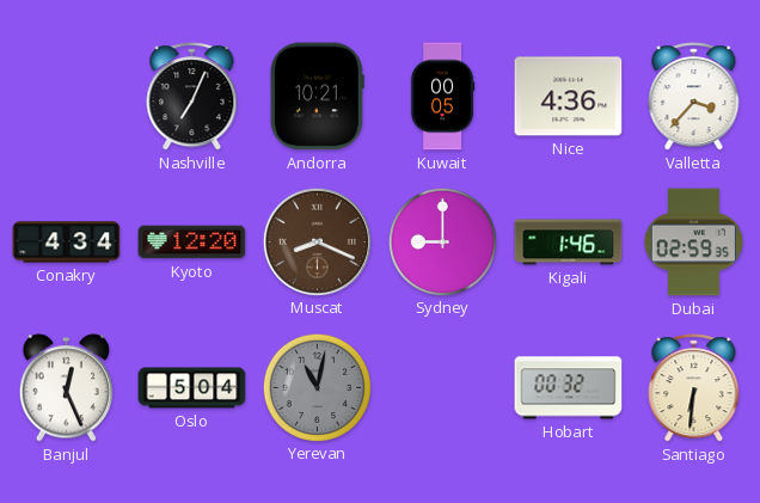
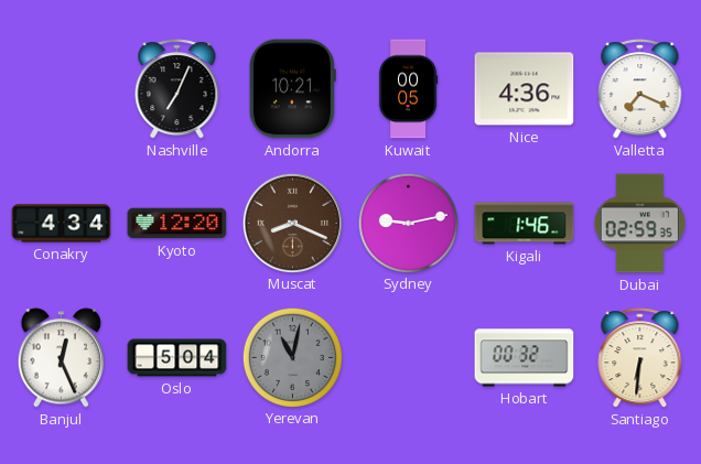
Valletta: 3:37 -> 7:19 (640, 89)
Sydney: 9:00 -> 9:13 (408, 223)
